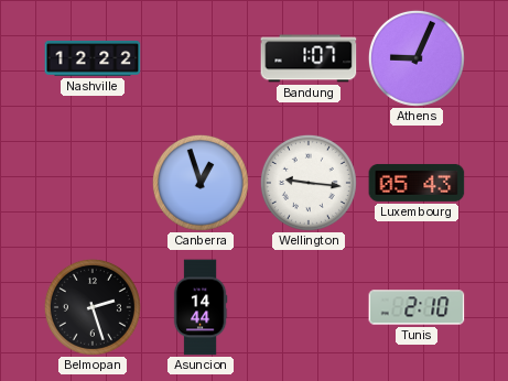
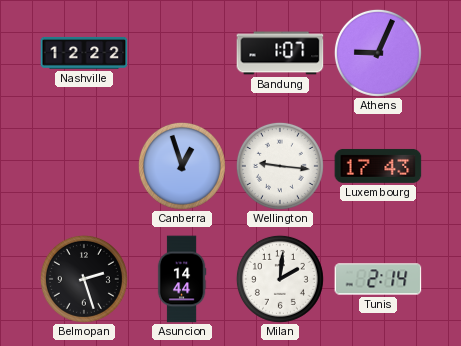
Luxembourg: 05:43 -> 17:43 (378, 166)
Milan: none -> 2:01 (280, 279)
Tunis: 2:10 -> 2:14 (378, 279)
